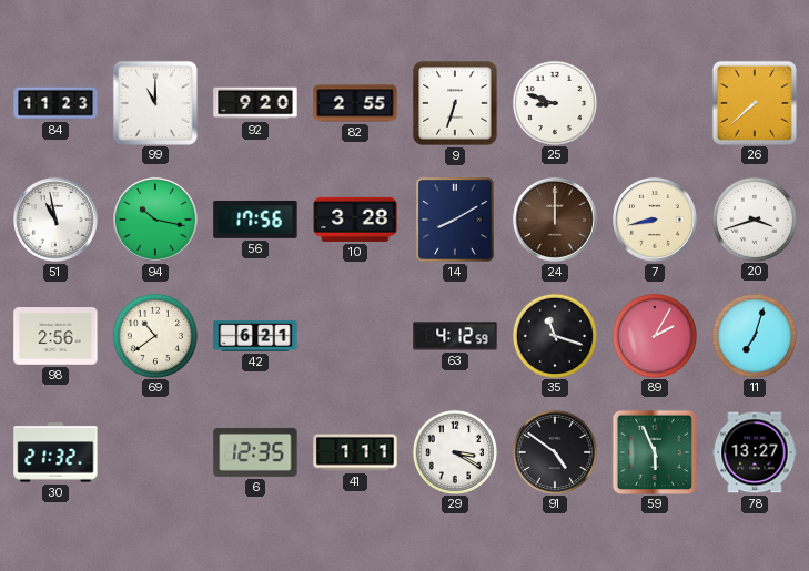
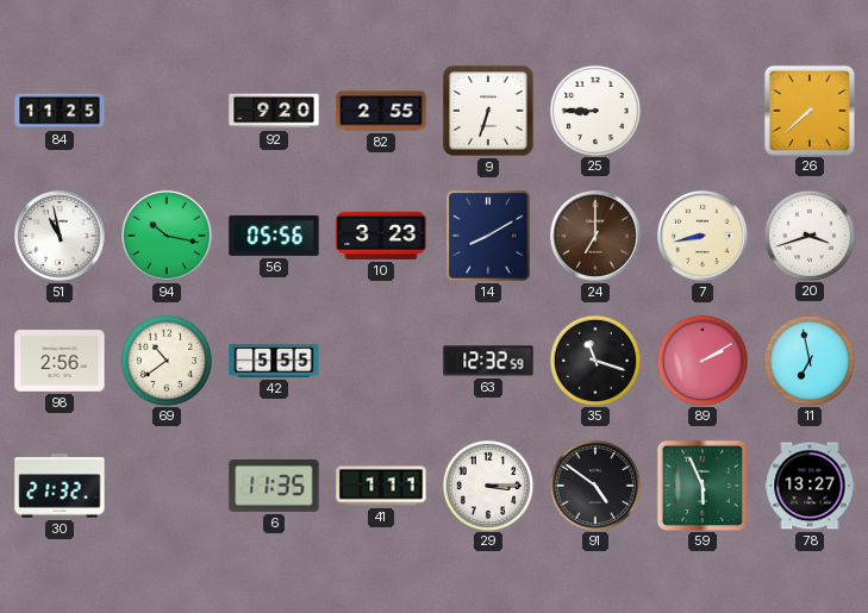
84: 11:23 -> 11:25 (60, 111)
99: 11:00 -> none (154, 102)
25: 8:48 -> 8:45 (594, 110)
56: 17:56 -> 05:56 (274, 236)
10: 3:28 -> 3:23 (381, 236)
24: 12:00 -> 7:00 (595, 236)
42: 6:21 -> 5:55 (274, 361)
63: 4:12 -> 12:32 (488, 361)
89: 2:05 -> 2:10 (701, 359)
11: 7:03 -> 6:58 (808, 359)
6: 12:35 -> 11:35 (274, 486)
29: 3:20 -> 3:15 (487, 484)
